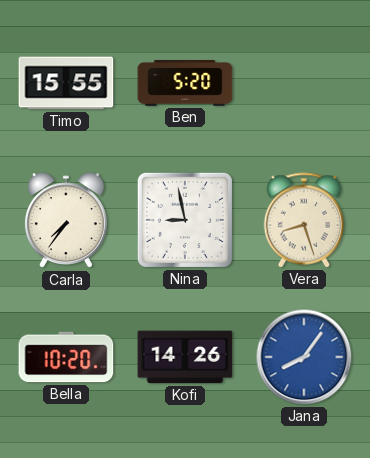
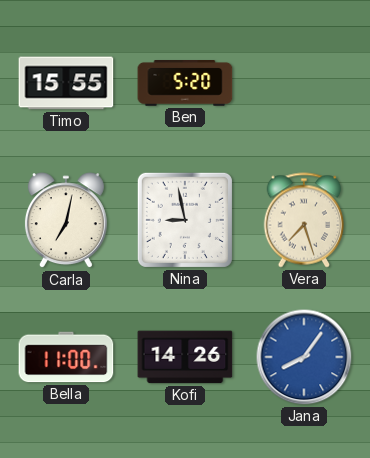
Carla: 7:36 -> 7:02 (66, 221)
Vera: 8:27 -> 7:27 (304, 220)
Bella: 10:20 -> 11:00 (66, 357)
